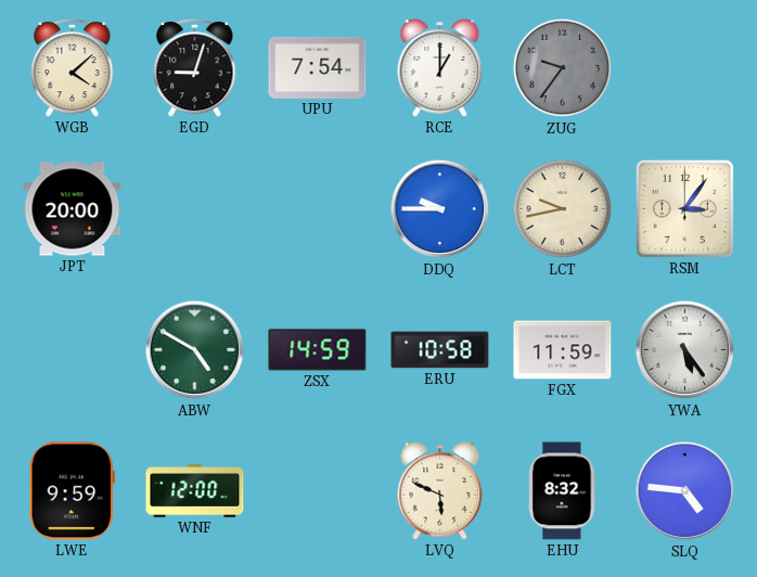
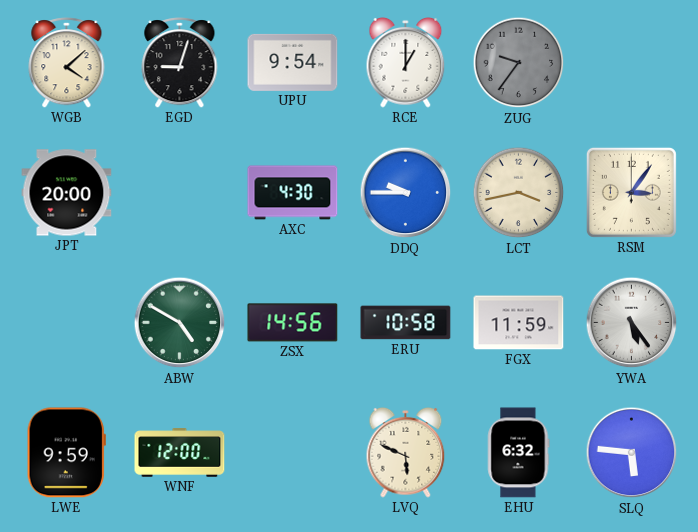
UPU: 7:54 -> 9:54 (293, 62)
AXC: none -> 4:30 (293, 193)
LCT: 9:43 -> 3:43 (519, 193)
ZSX: 14:59 -> 14:56 (293, 323)
EHU: 8:32 -> 6:32 (519, 453)
SLQ: 4:46 -> 5:46 (632, 453)
